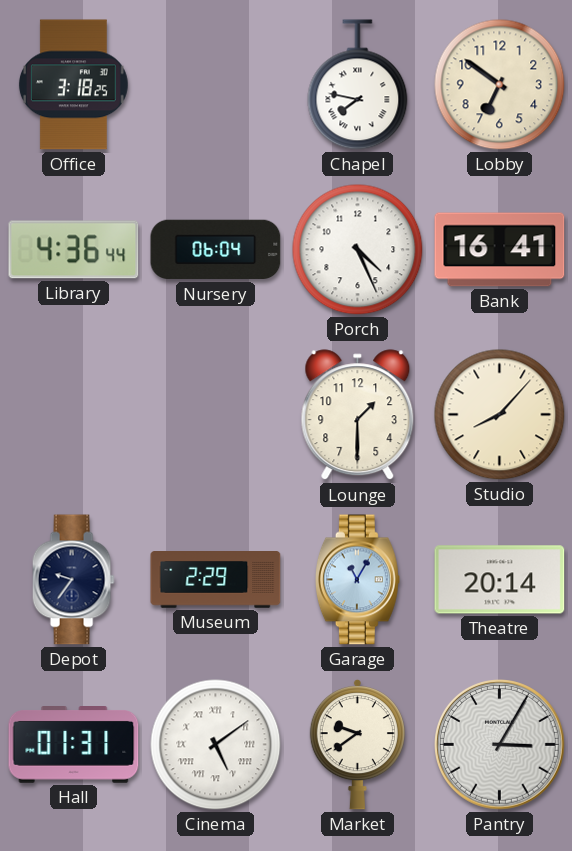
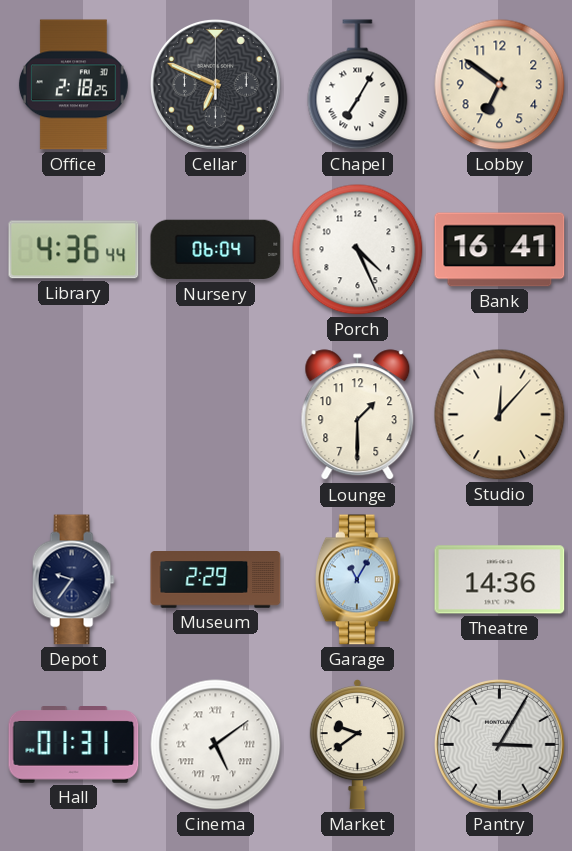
Office: 3:18 -> 2:18 (73, 85)
Cellar: none -> 6:49 (216, 85)
Chapel: 7:47 -> 7:05 (358, 85)
Studio: 8:07 -> 12:07 (500, 415)
Theatre: 20:14 -> 14:36 (500, 580)
